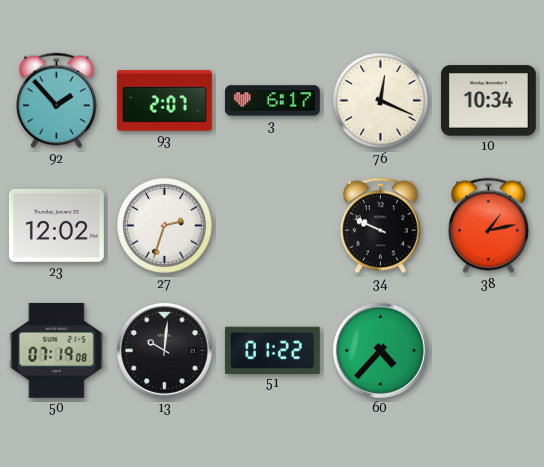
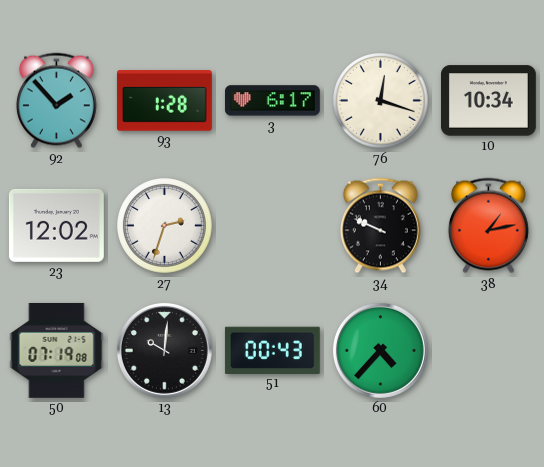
93: 2:07 -> 1:28 (164, 101)
76: 12:19 -> 12:18 (381, 101)
51: 01:22 -> 00:43 (272, 350)
